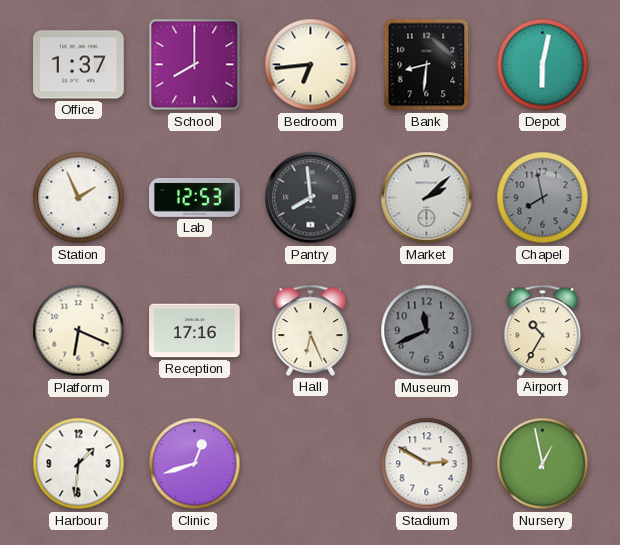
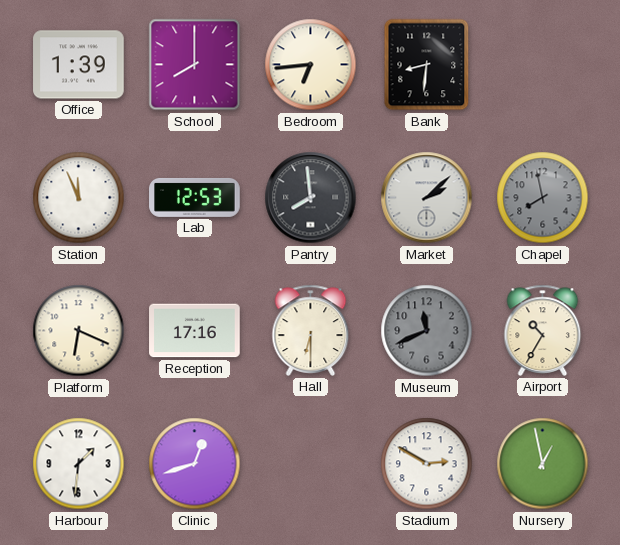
Office: 1:37 -> 1:39 (79, 65)
Depot: 6:02 -> none (543, 65)
Station: 1:56 -> 11:56 (79, 198)
Hall: 6:26 -> 6:30 (311, 330)
